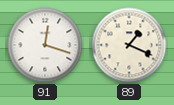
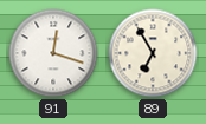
89: 1:19 -> 6:55 (153, 53)
